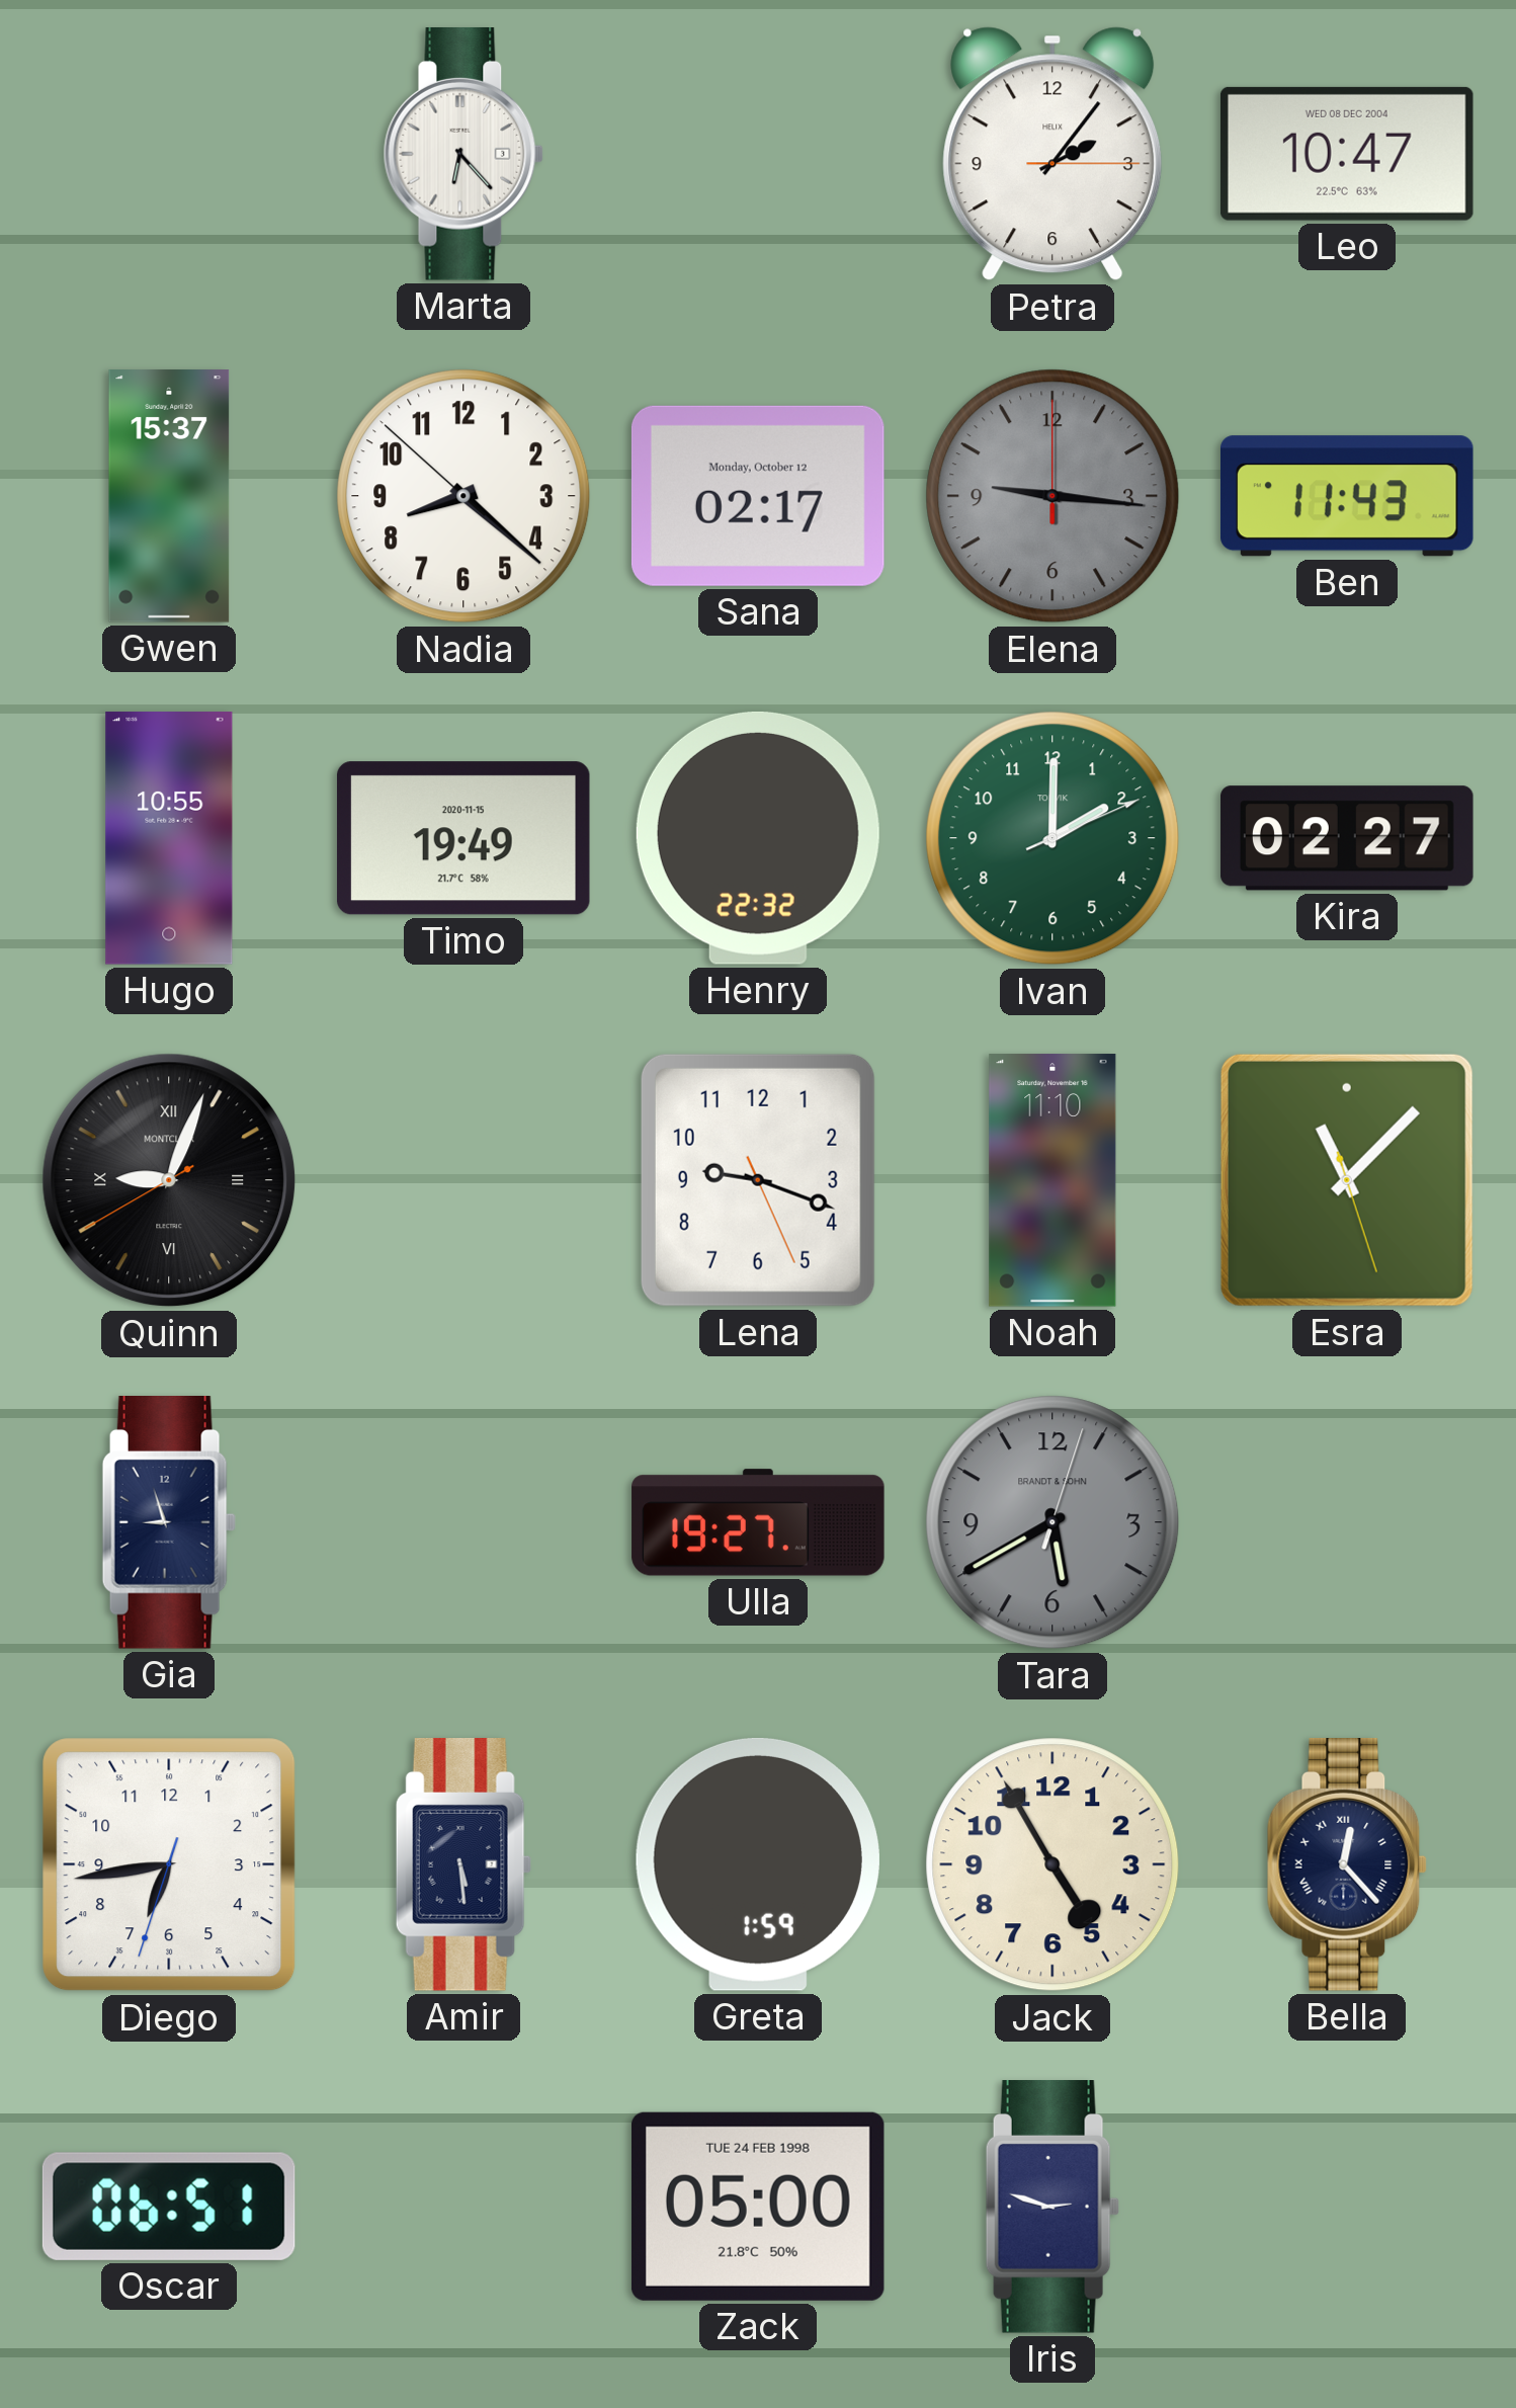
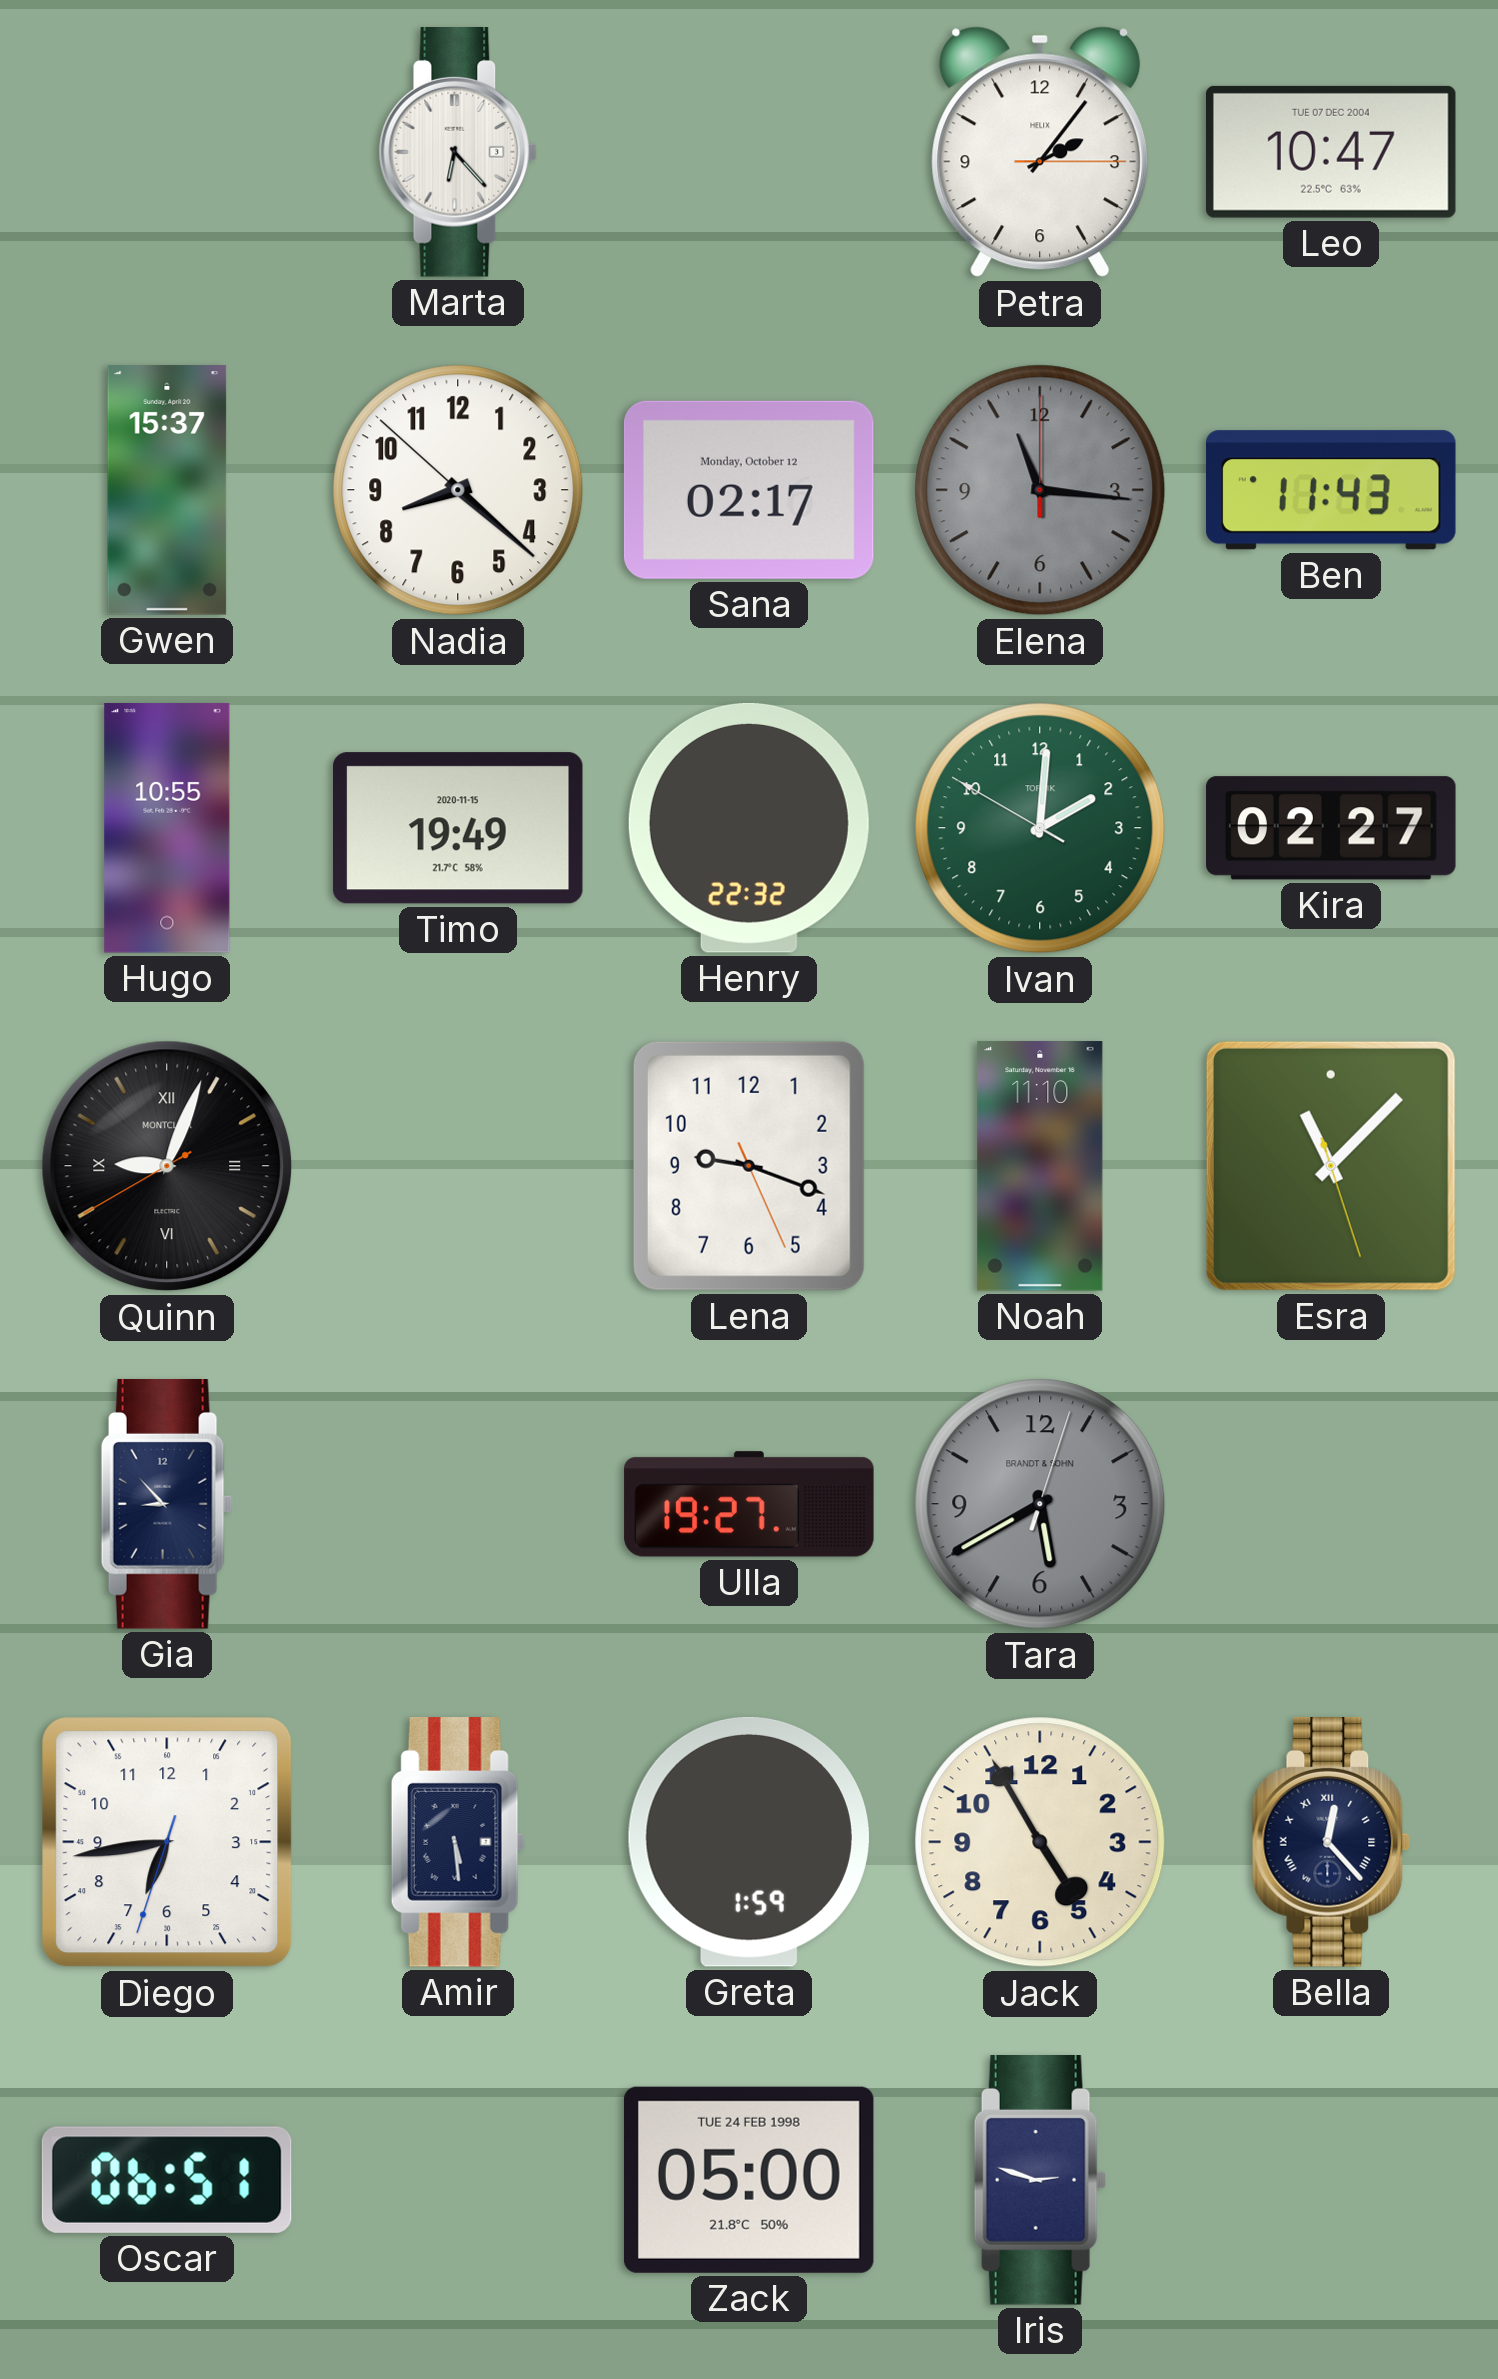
Leo date: WED 08 DEC 2004 -> TUE 07 DEC 2004 (1331, 152)
Elena: 9:16 -> 11:16 (1040, 490)
Ivan: 2:00:11 -> 2:00:50 (1040, 828)
Gia: 8:57 -> 8:53 (167, 1505)
